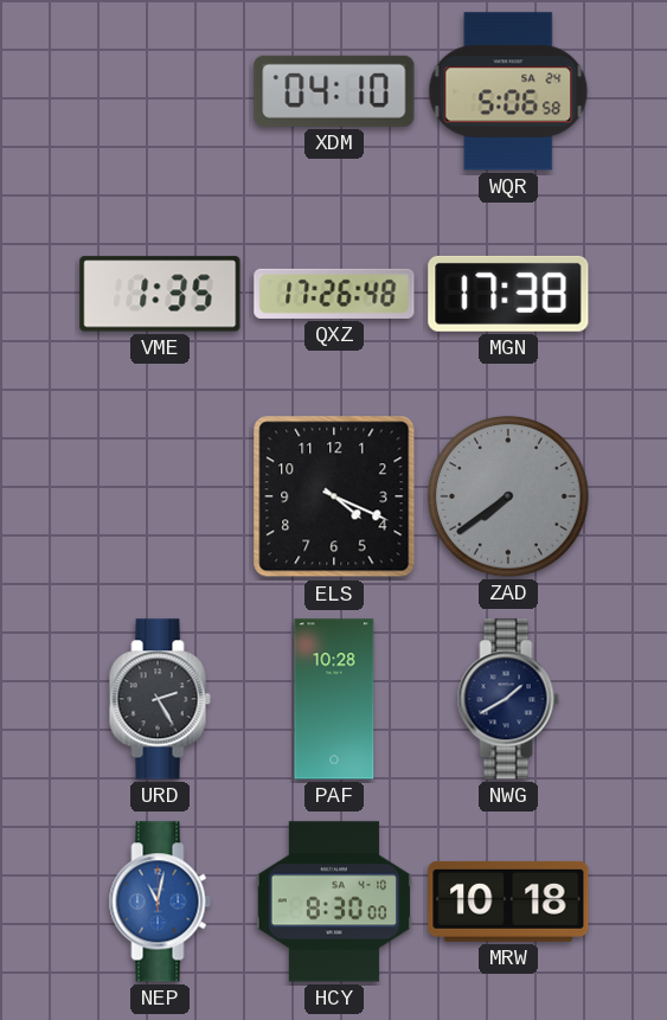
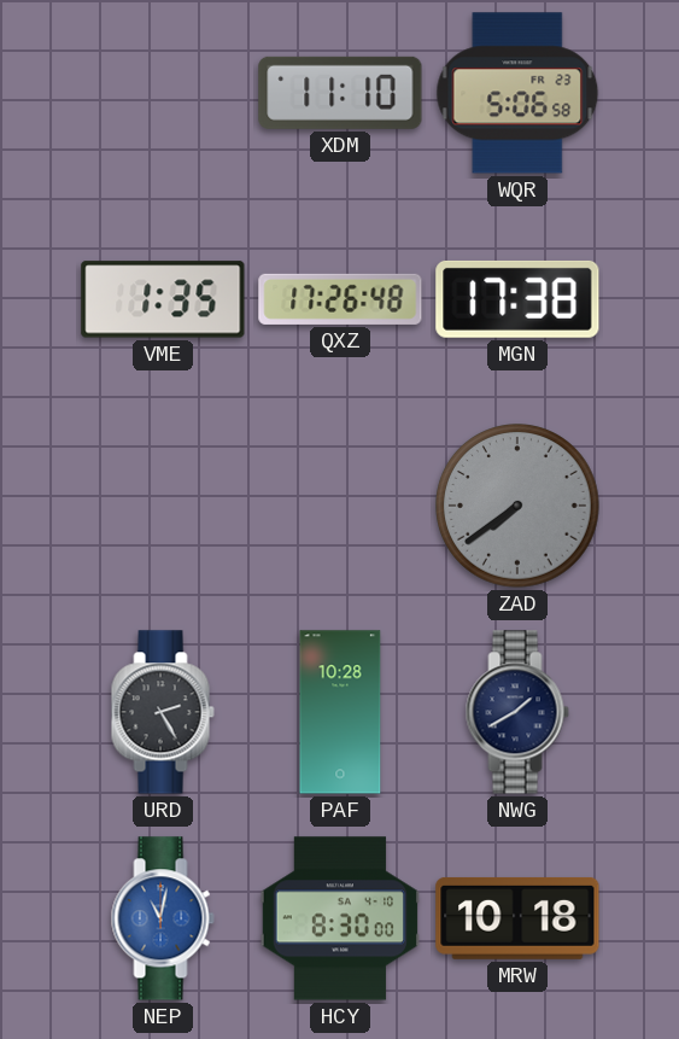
XDM: 04:10 -> 11:10 (340, 93)
WQR date: SA 24 -> FR 23 (517, 93)
ELS: 4:19 -> none (334, 496)
